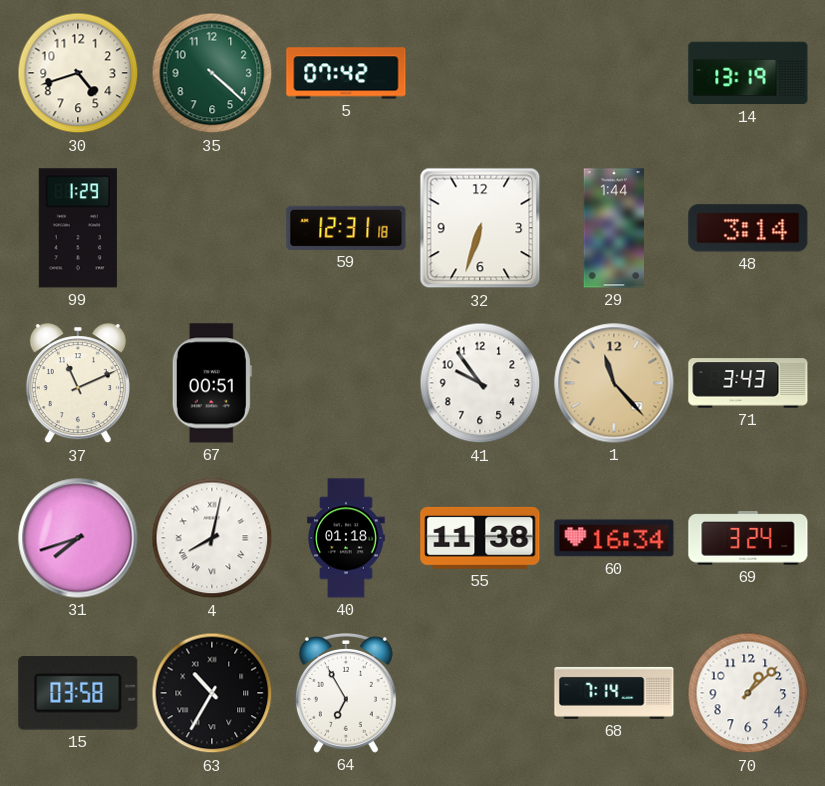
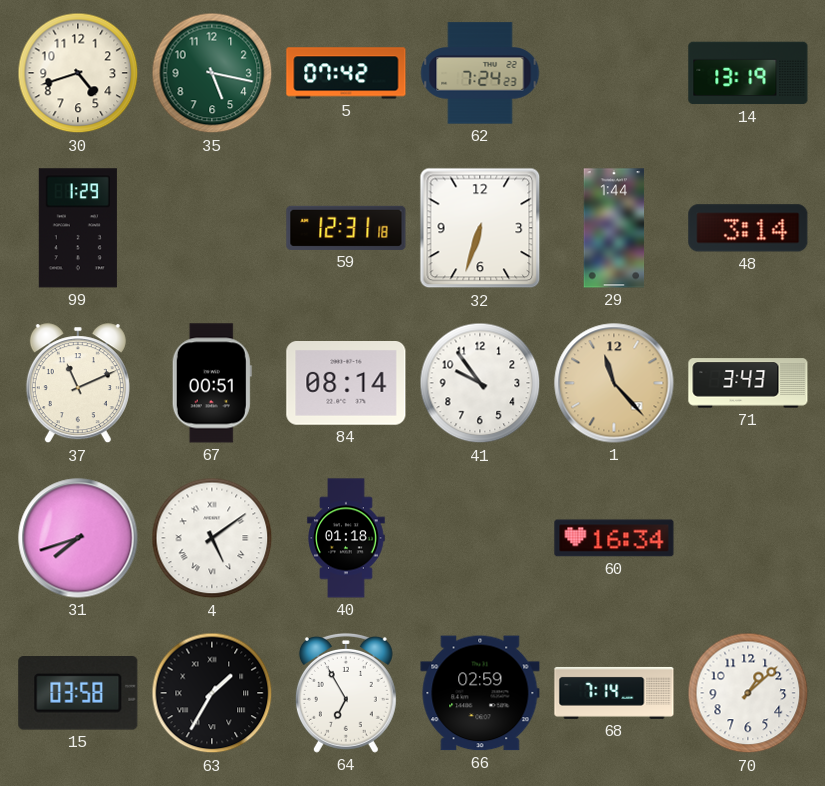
35: 4:22 -> 5:17 (212, 73)
62: none -> 7:24 (480, 73)
84: none -> 08:14 (346, 384)
4: 8:02 -> 5:09 (212, 538)
55: 11:38 -> none (480, 538)
69: 3:24 -> none (748, 538)
63: 10:35 -> 1:35 (212, 693)
66: none -> 02:59 (480, 693)
